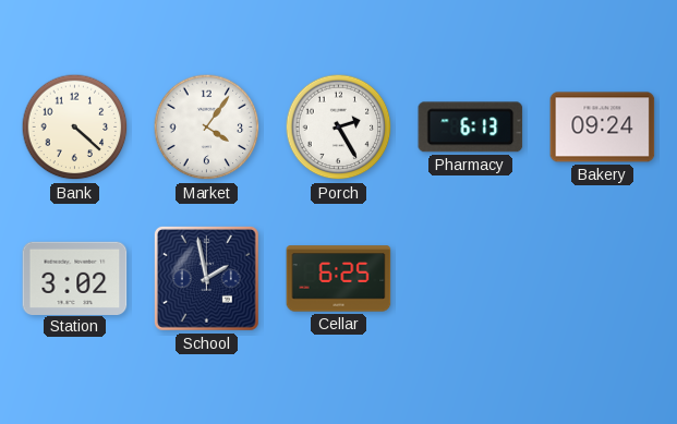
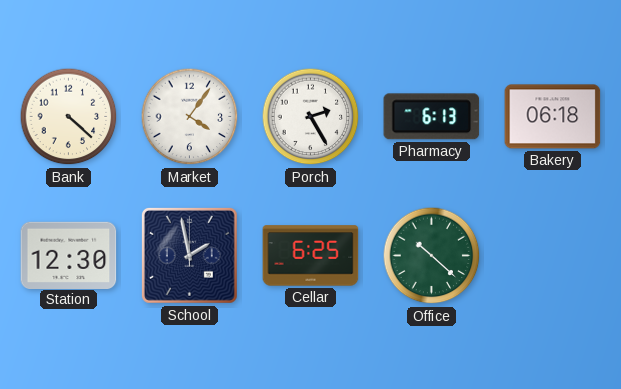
Bakery: 09:24 -> 06:18 (553, 117)
Station: 3:02 -> 12:30 (69, 255)
Office: none -> 10:22 (432, 256)
